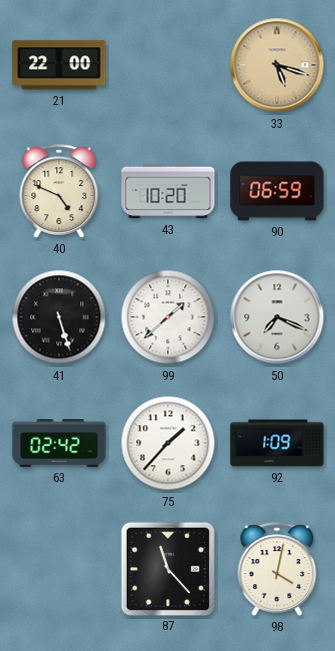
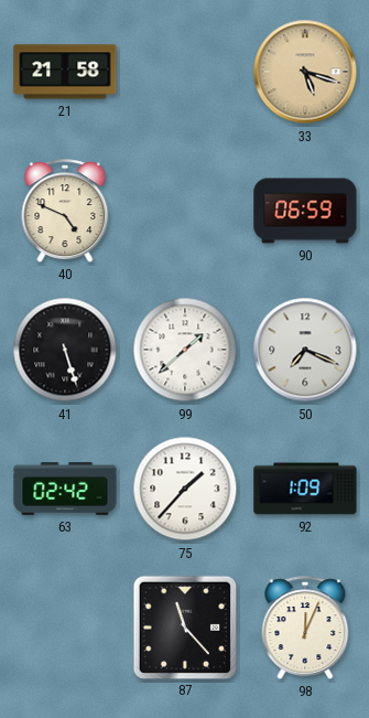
21: 22:00 -> 21:58 (65, 72)
43: 10:20 -> none (168, 191)
98: 4:02 -> 12:04 (305, 628)
